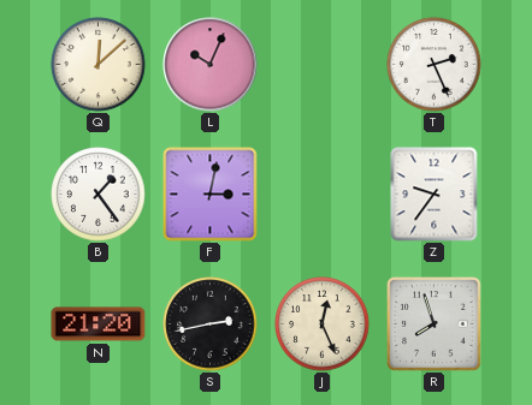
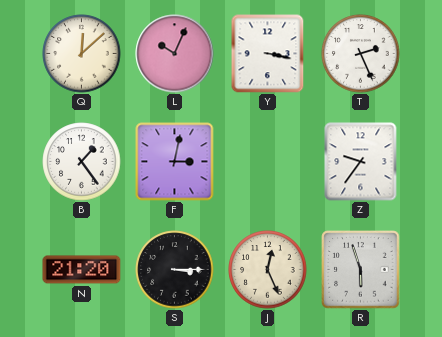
Y: none -> 3:17 (268, 54)
S: 2:43 -> 3:15 (175, 270)
R: 7:57 -> 5:57 (361, 270)
